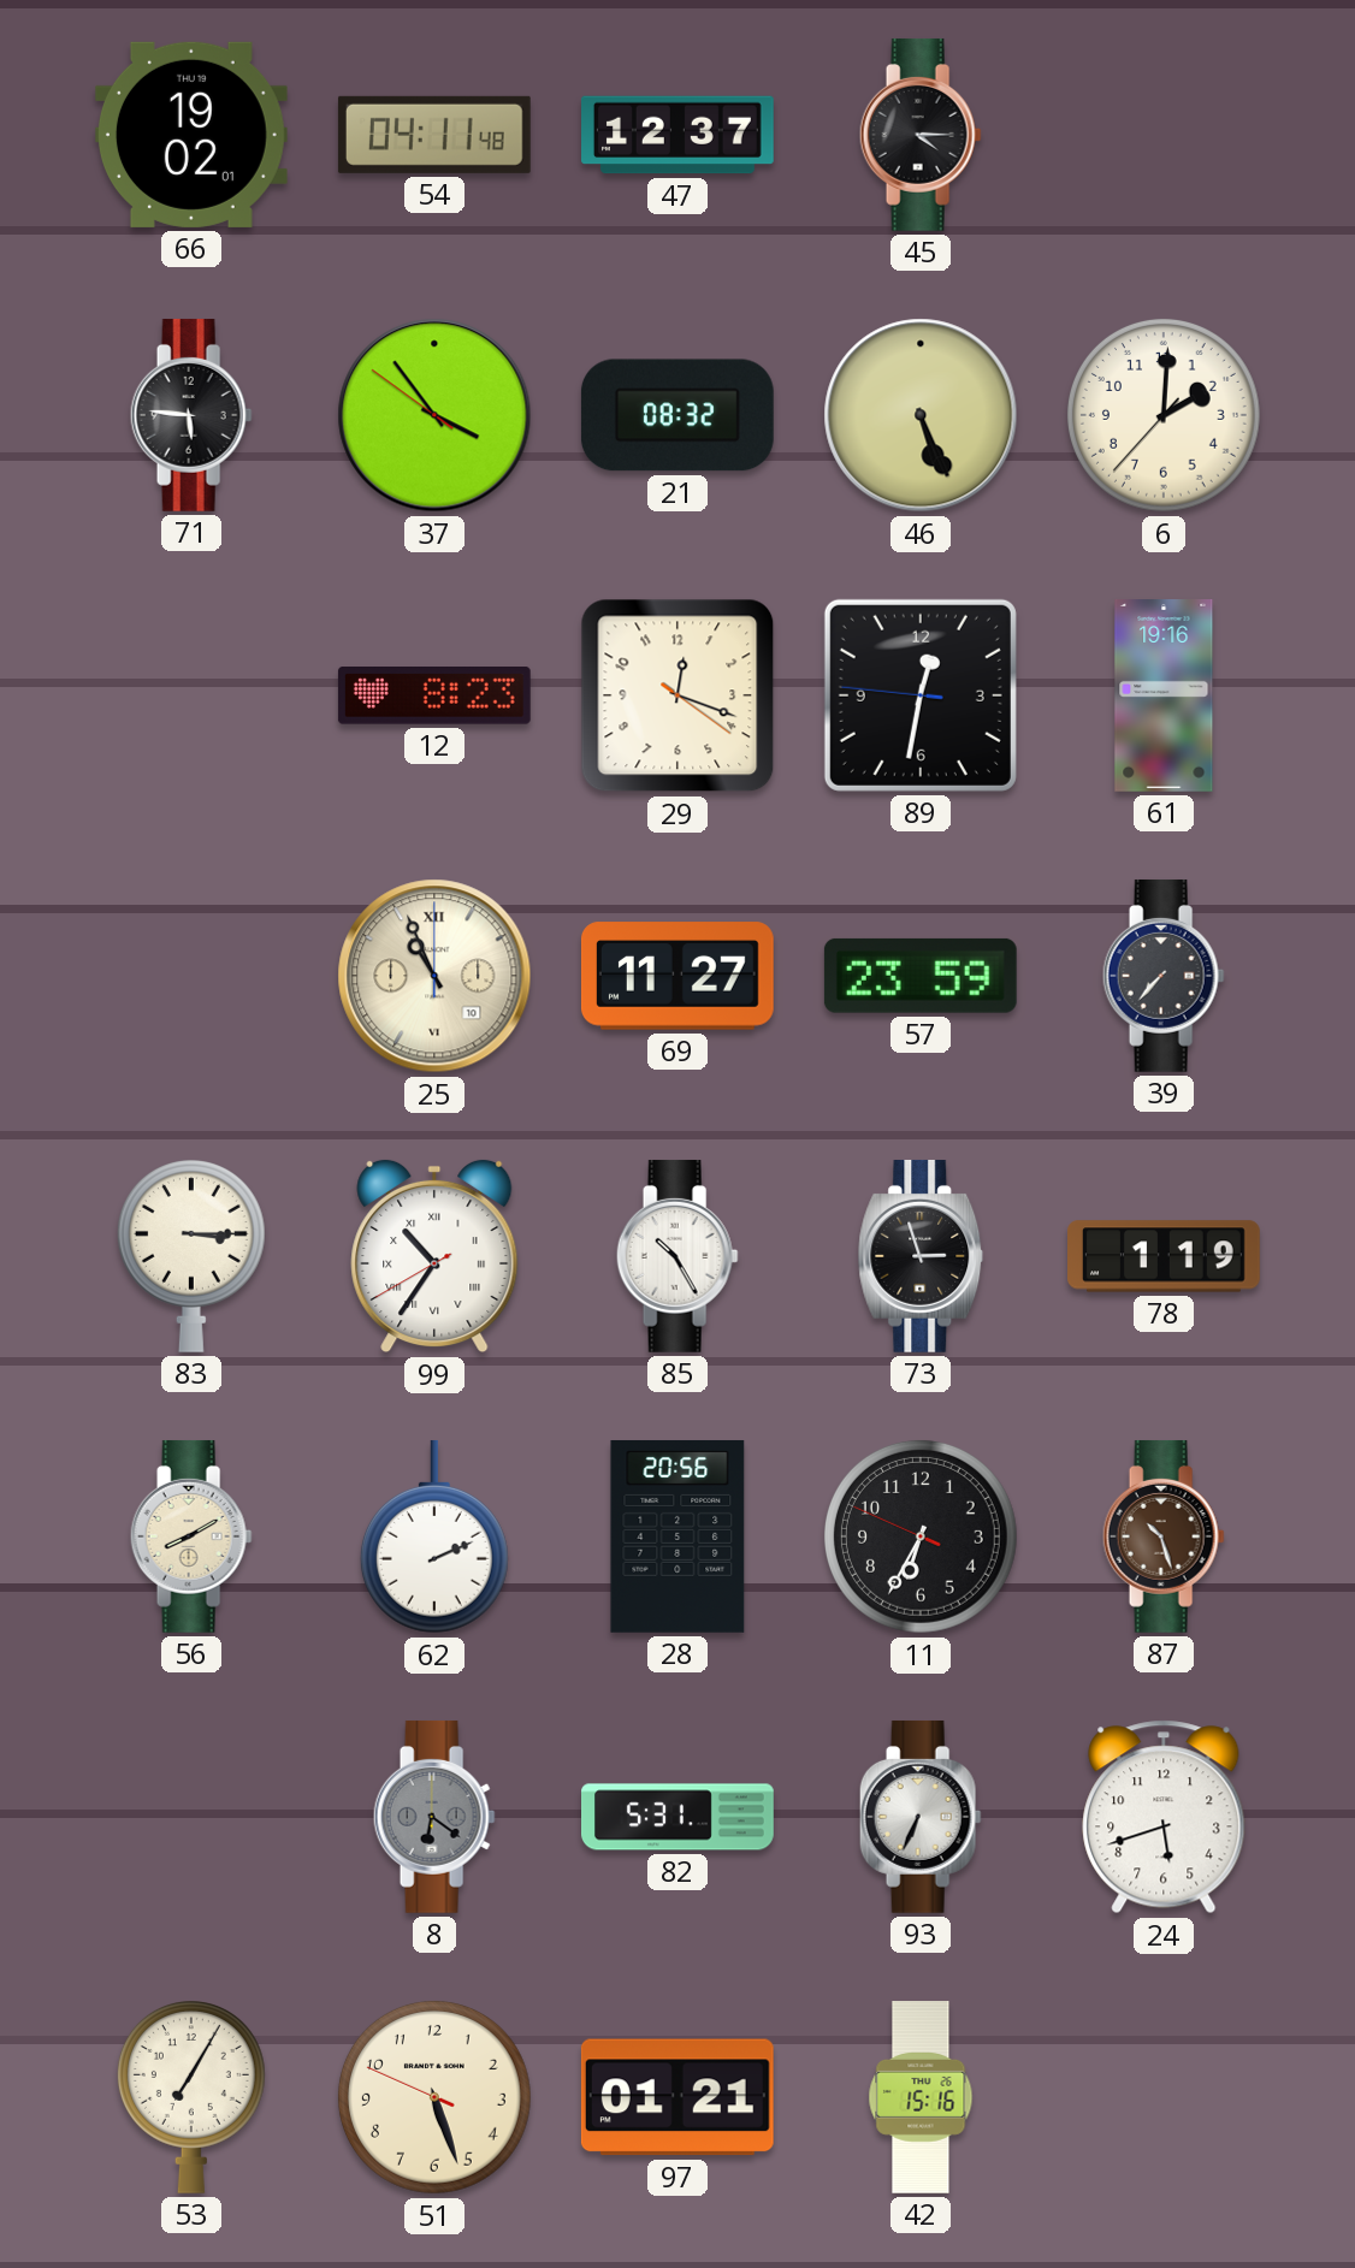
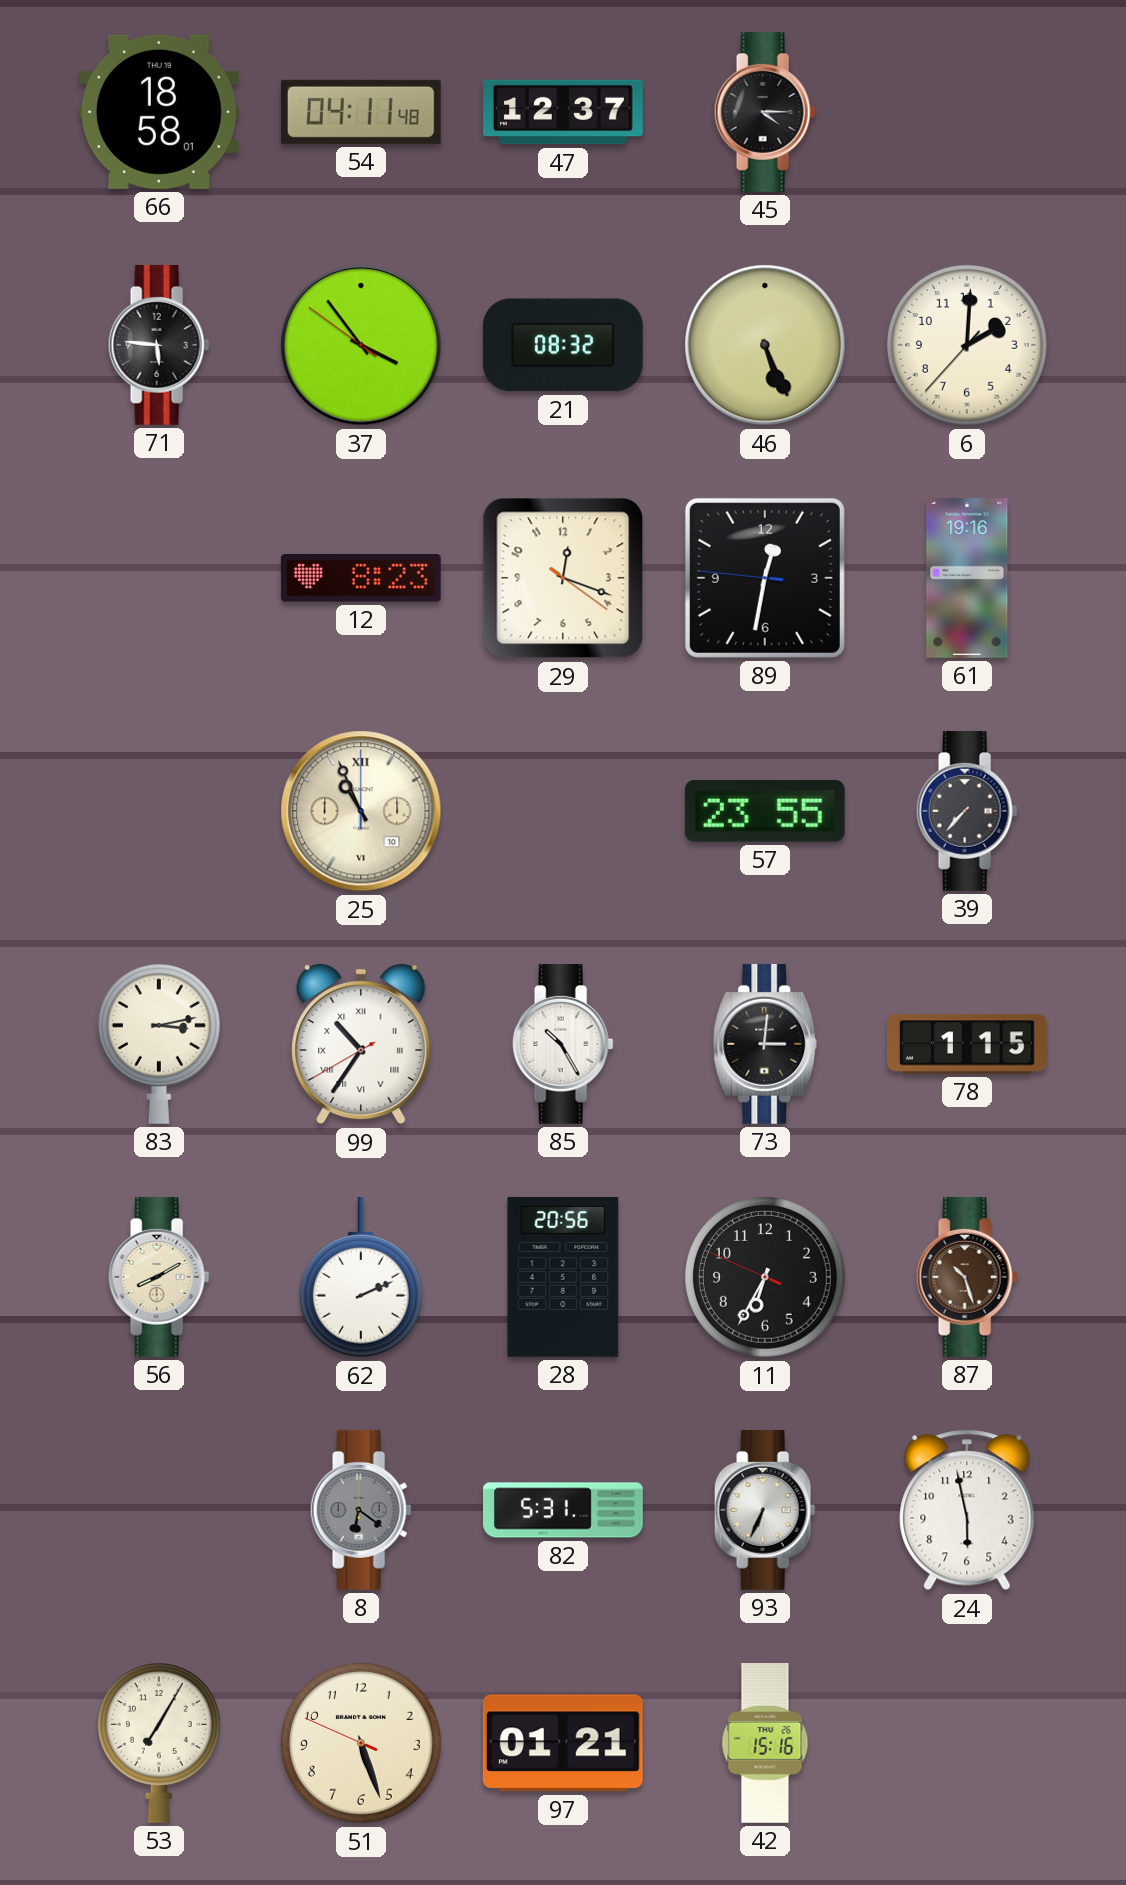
66: 19:02 -> 18:58 (159, 112)
69: 11:27 -> none (677, 976)
57: 23:59 -> 23:55 (765, 811)
83: 3:15 -> 3:13 (159, 1044)
73: 2:57 -> 3:01 (765, 1044)
78: 1:19 -> 1:15 (968, 1044)
24: 5:42 -> 5:58 (967, 1510)
